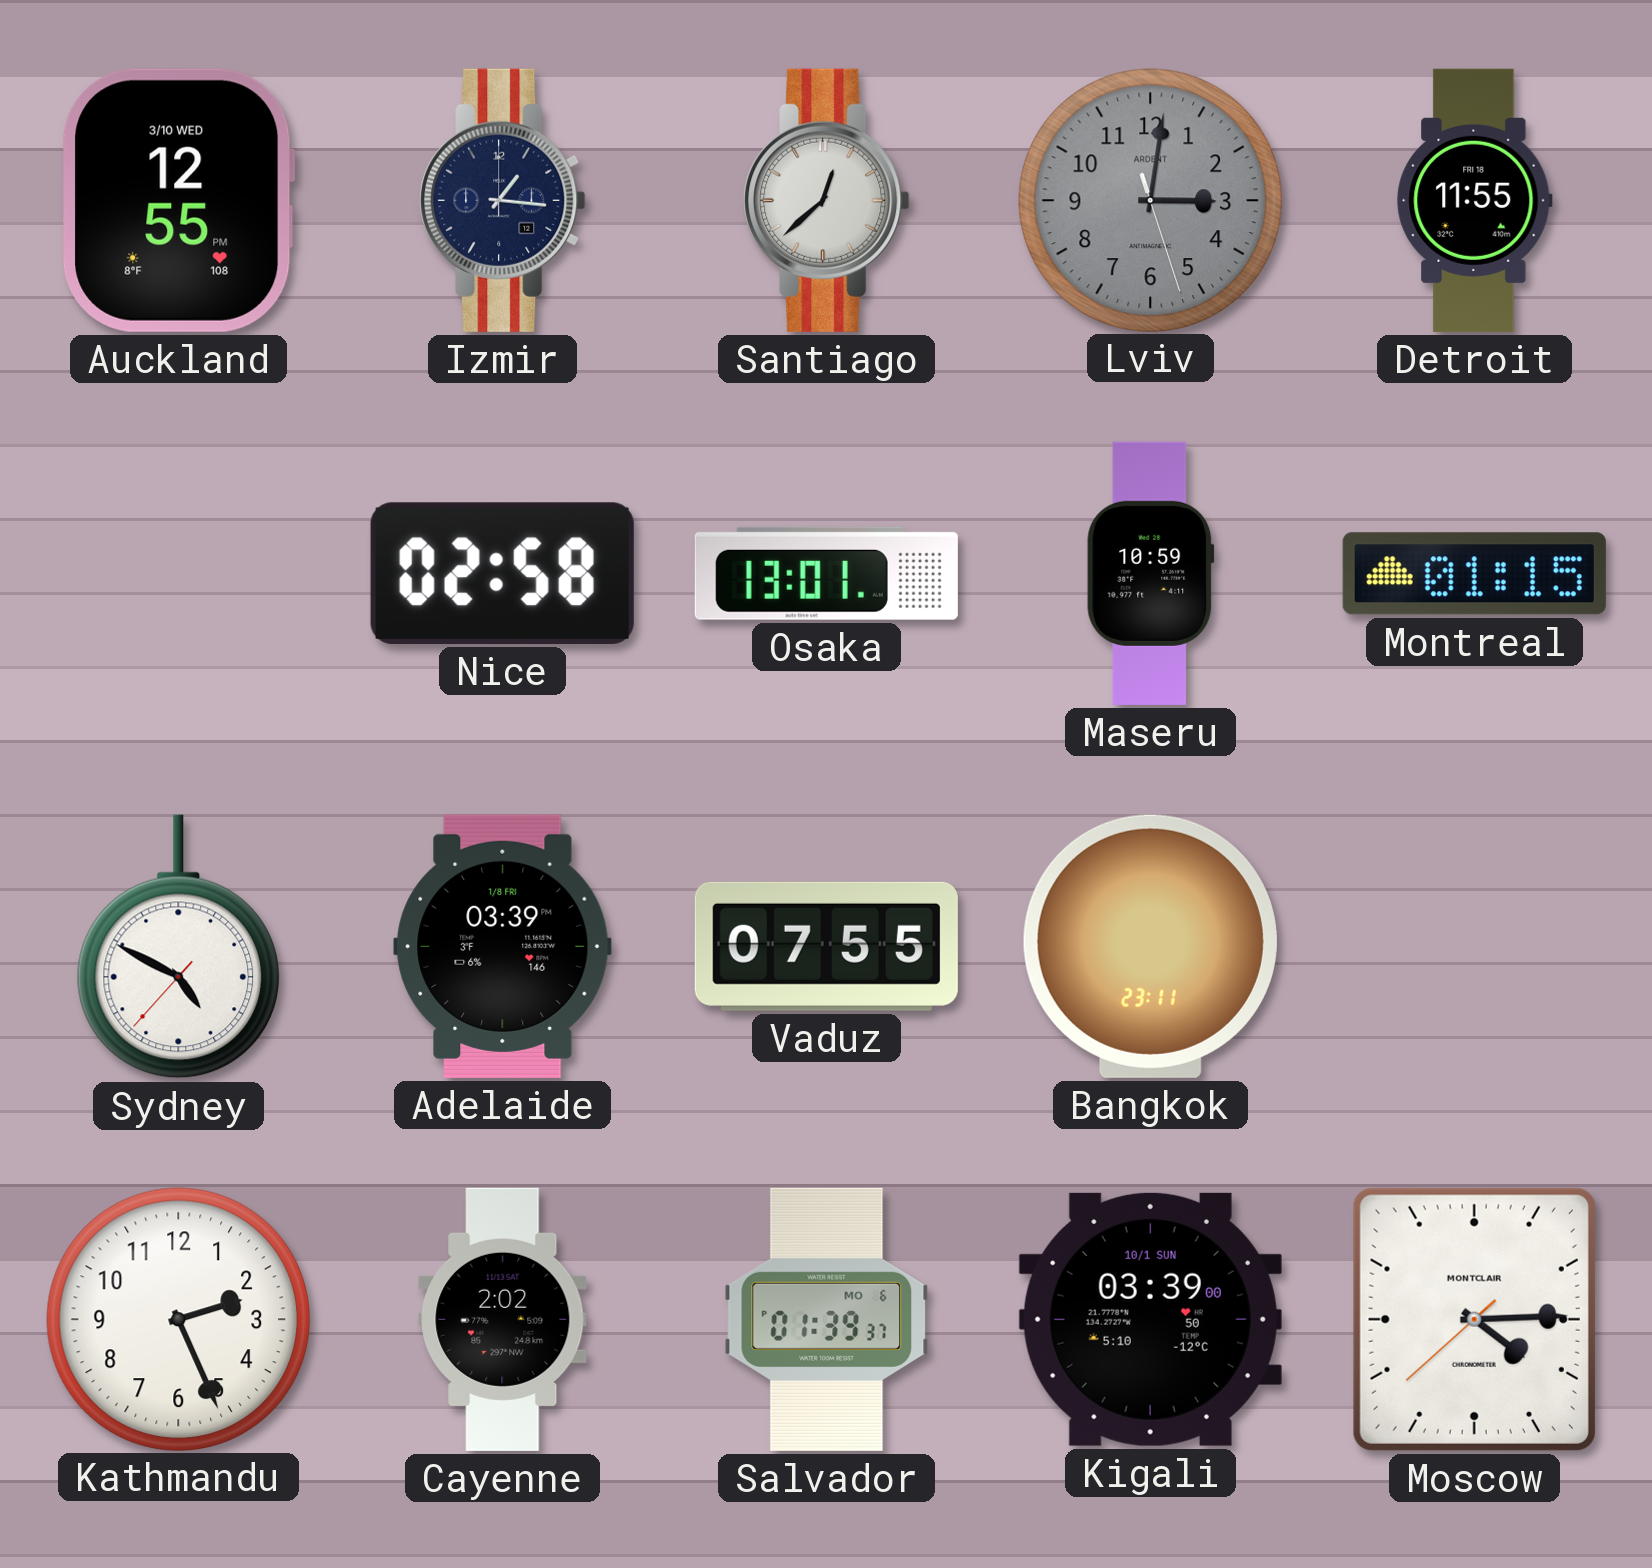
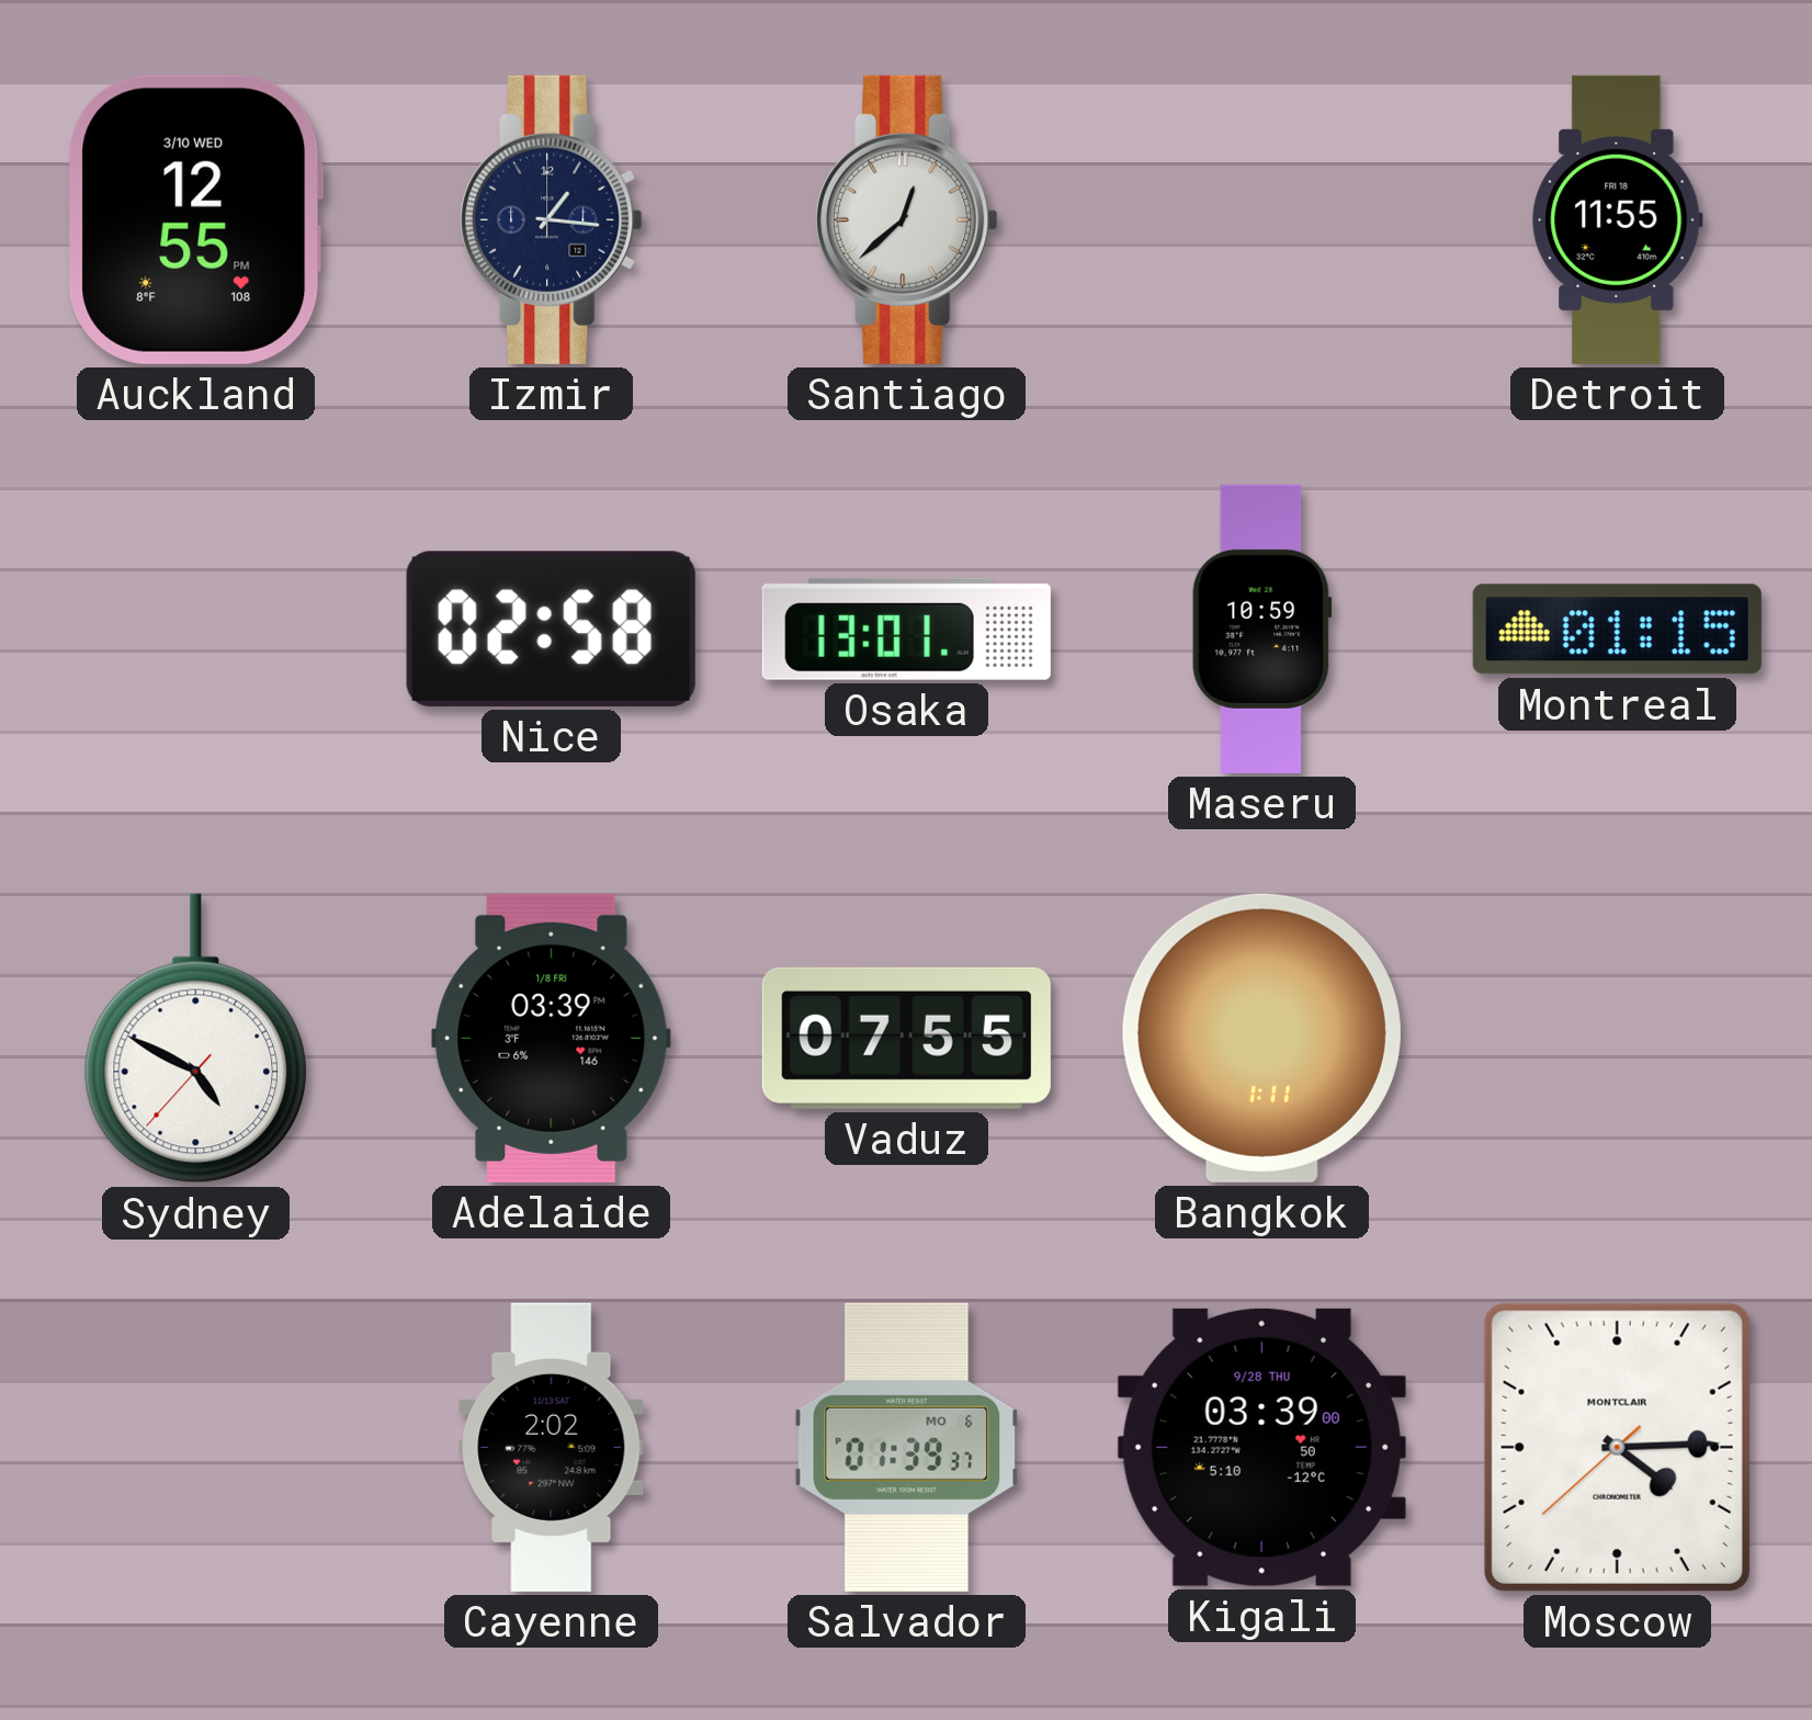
Lviv: 3:01 -> none (1150, 200)
Bangkok: 23:11 -> 1:11 (1261, 1038)
Kathmandu: 2:26 -> none (178, 1319)
Kigali date: 10/1 SUN -> 9/28 THU (1261, 1447)
